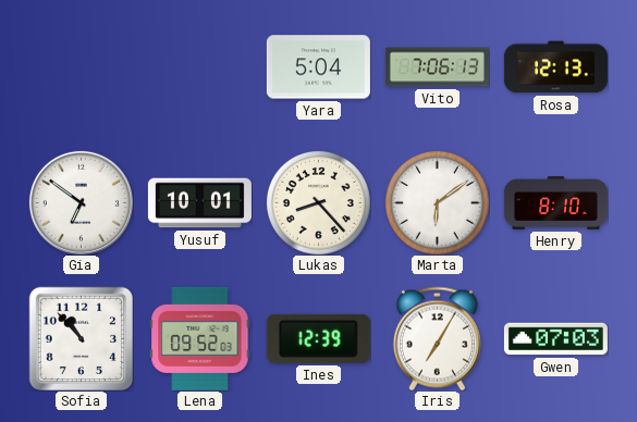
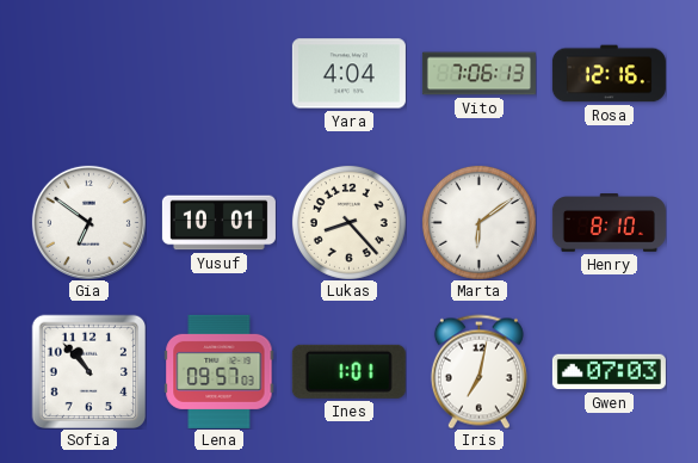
Yara: 5:04 -> 4:04 (348, 74)
Rosa: 12:13 -> 12:16 (609, 74)
Lena: 09:52 -> 09:57 (220, 371)
Ines: 12:39 -> 1:01 (348, 371)
Iris: 7:05 -> 7:02 (478, 371)
